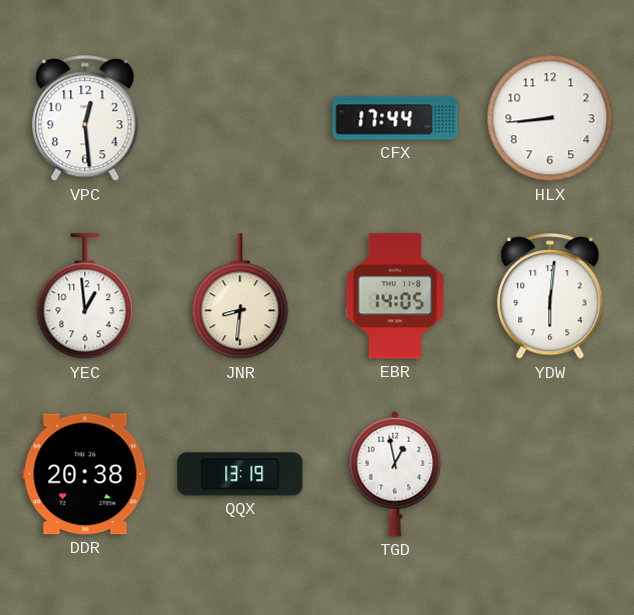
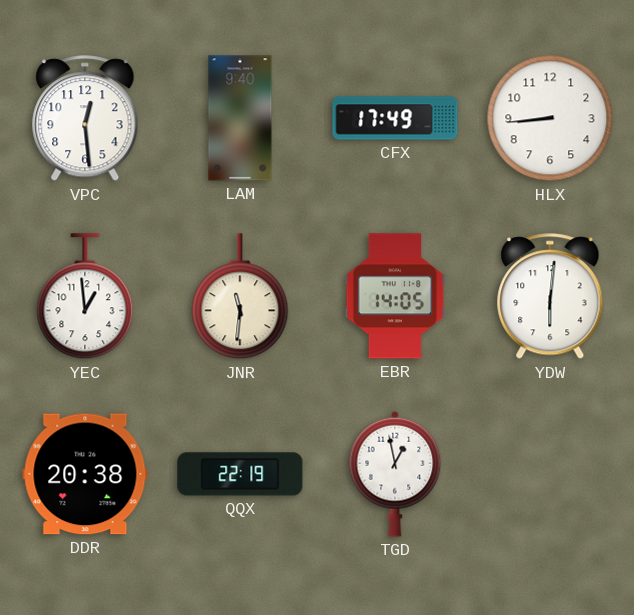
LAM: none -> 9:40 (240, 118)
CFX: 17:44 -> 17:49 (395, 118)
JNR: 8:31 -> 11:31 (240, 297)
QQX: 13:19 -> 22:19 (240, 474)
